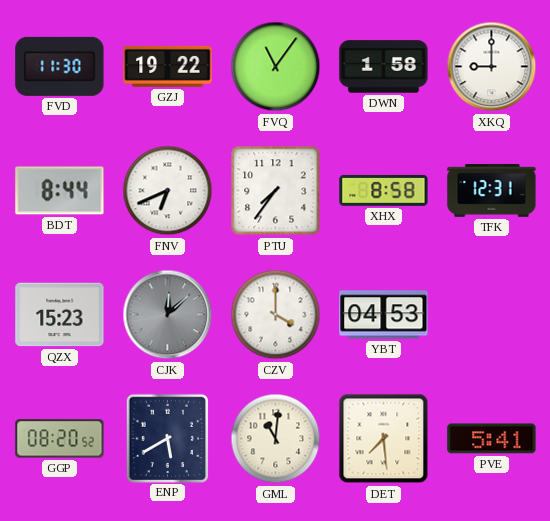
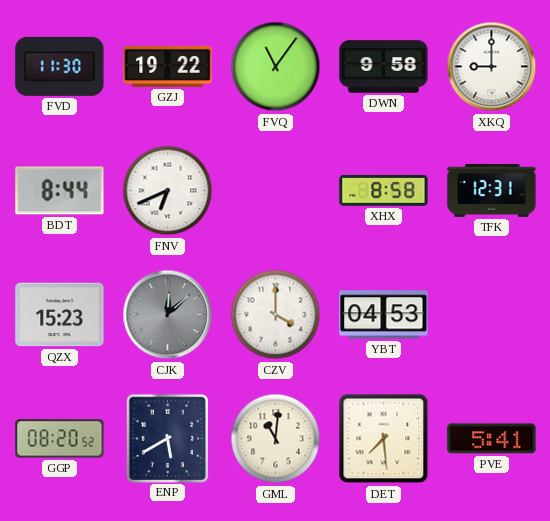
DWN: 1:58 -> 9:58 (384, 67)
PTU: 7:36 -> none (276, 191)
